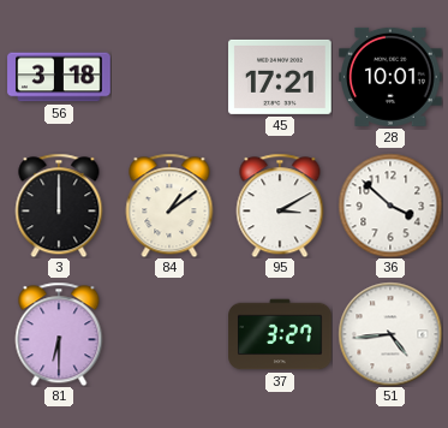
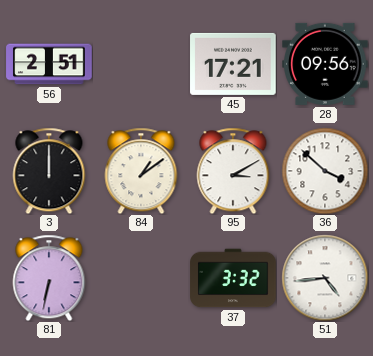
56: 3:18 -> 2:51 (49, 64)
28: 10:01 -> 09:56 (325, 64)
81: 6:30 -> 6:32 (49, 278)
37: 3:27 -> 3:32 (233, 278)
